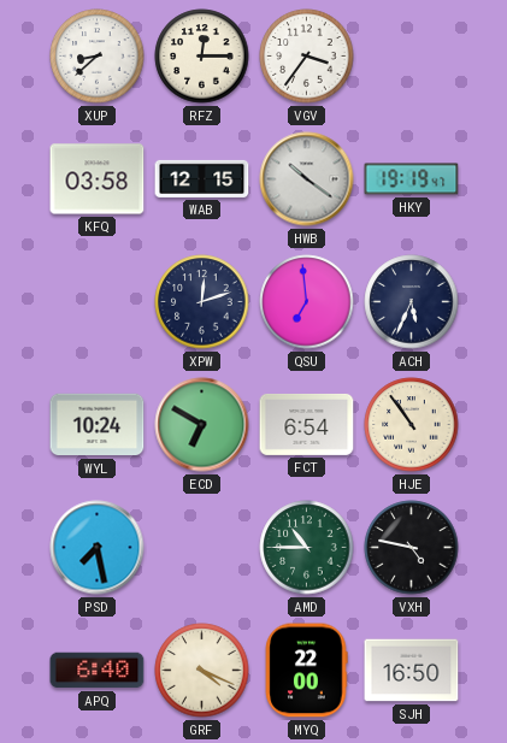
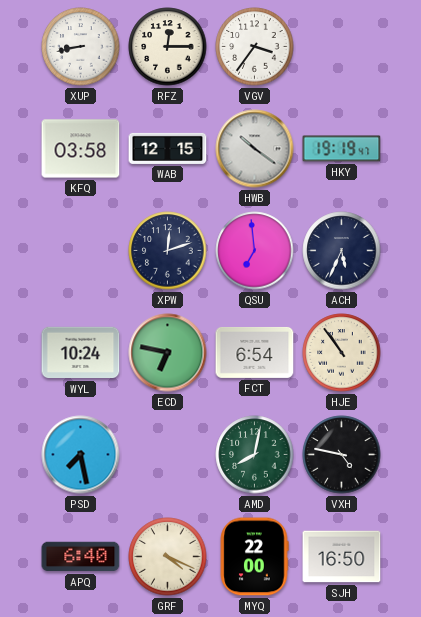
XUP: 8:38 -> 8:43 (81, 47)
ECD: 6:50 -> 6:47 (168, 353)
AMD: 10:45 -> 8:02 (255, 455)
